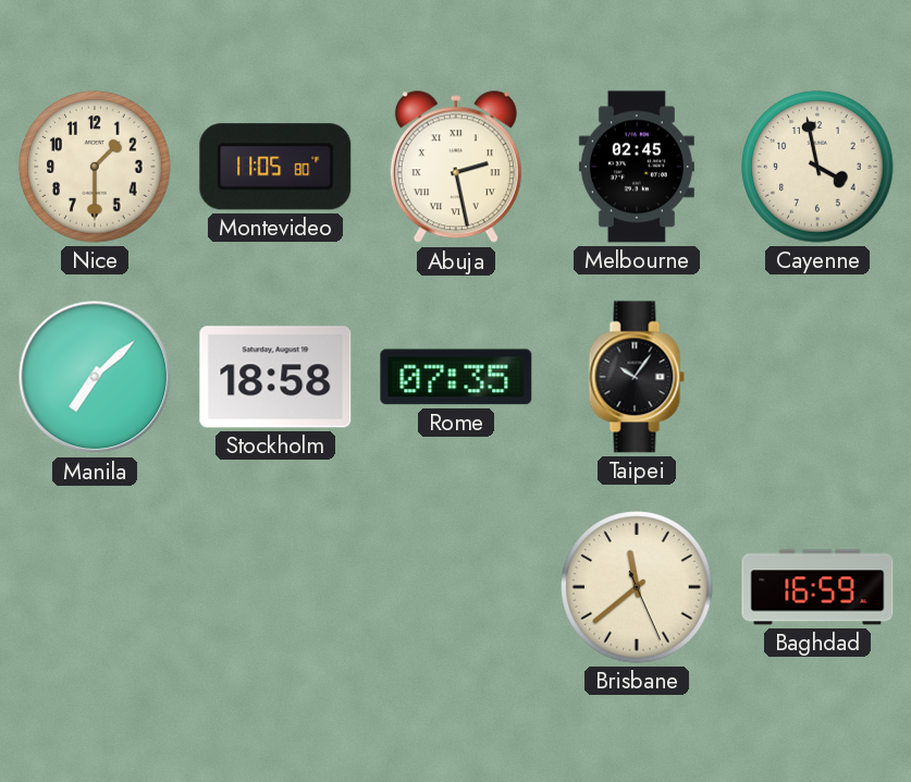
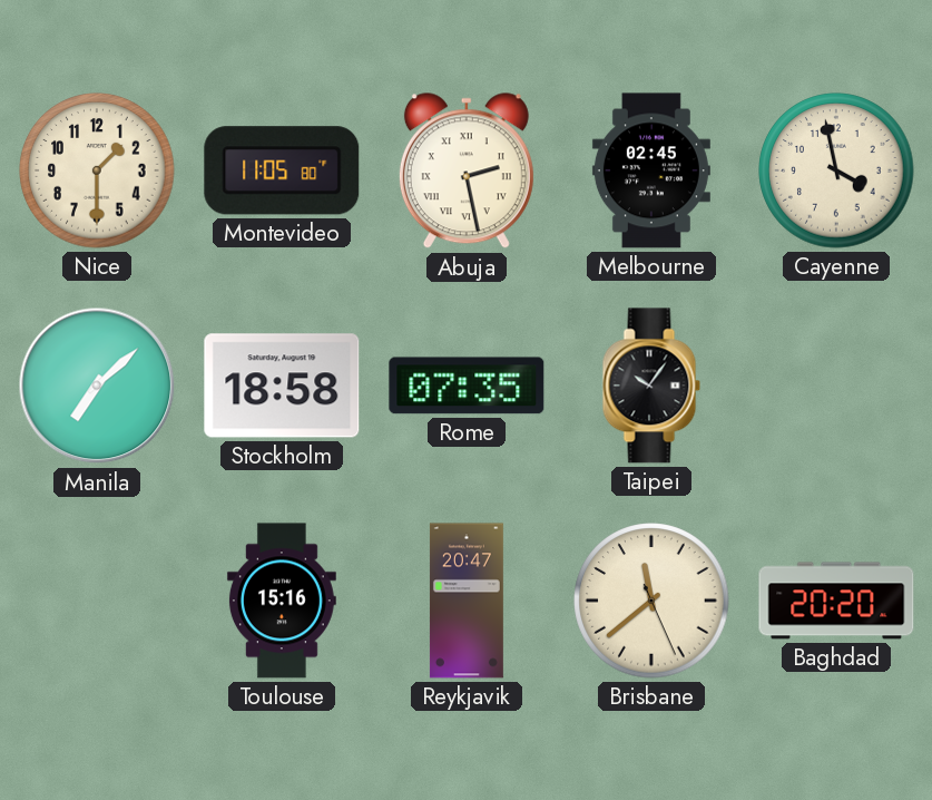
Toulouse: none -> 15:16 (282, 601)
Reykjavik: none -> 20:47 (467, 601)
Baghdad: 16:59 -> 20:20 (836, 601)
